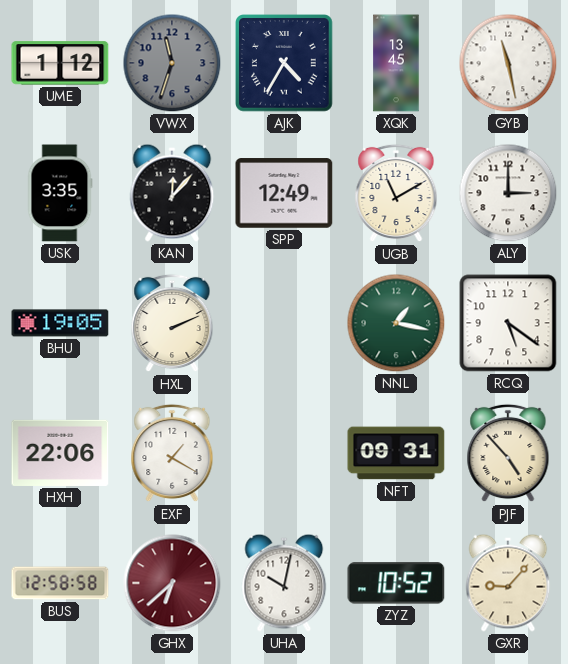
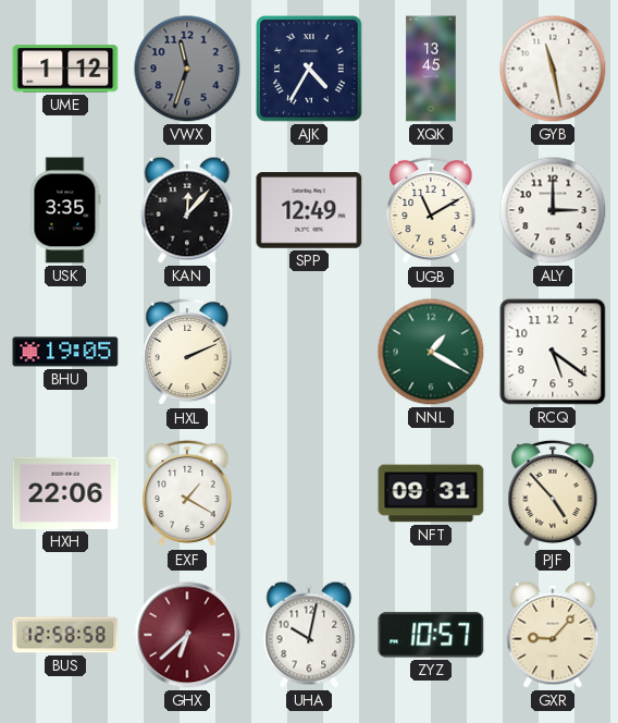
NNL: 1:17 -> 1:20 (431, 352)
ZYZ: 10:52 -> 10:57 (431, 635)
